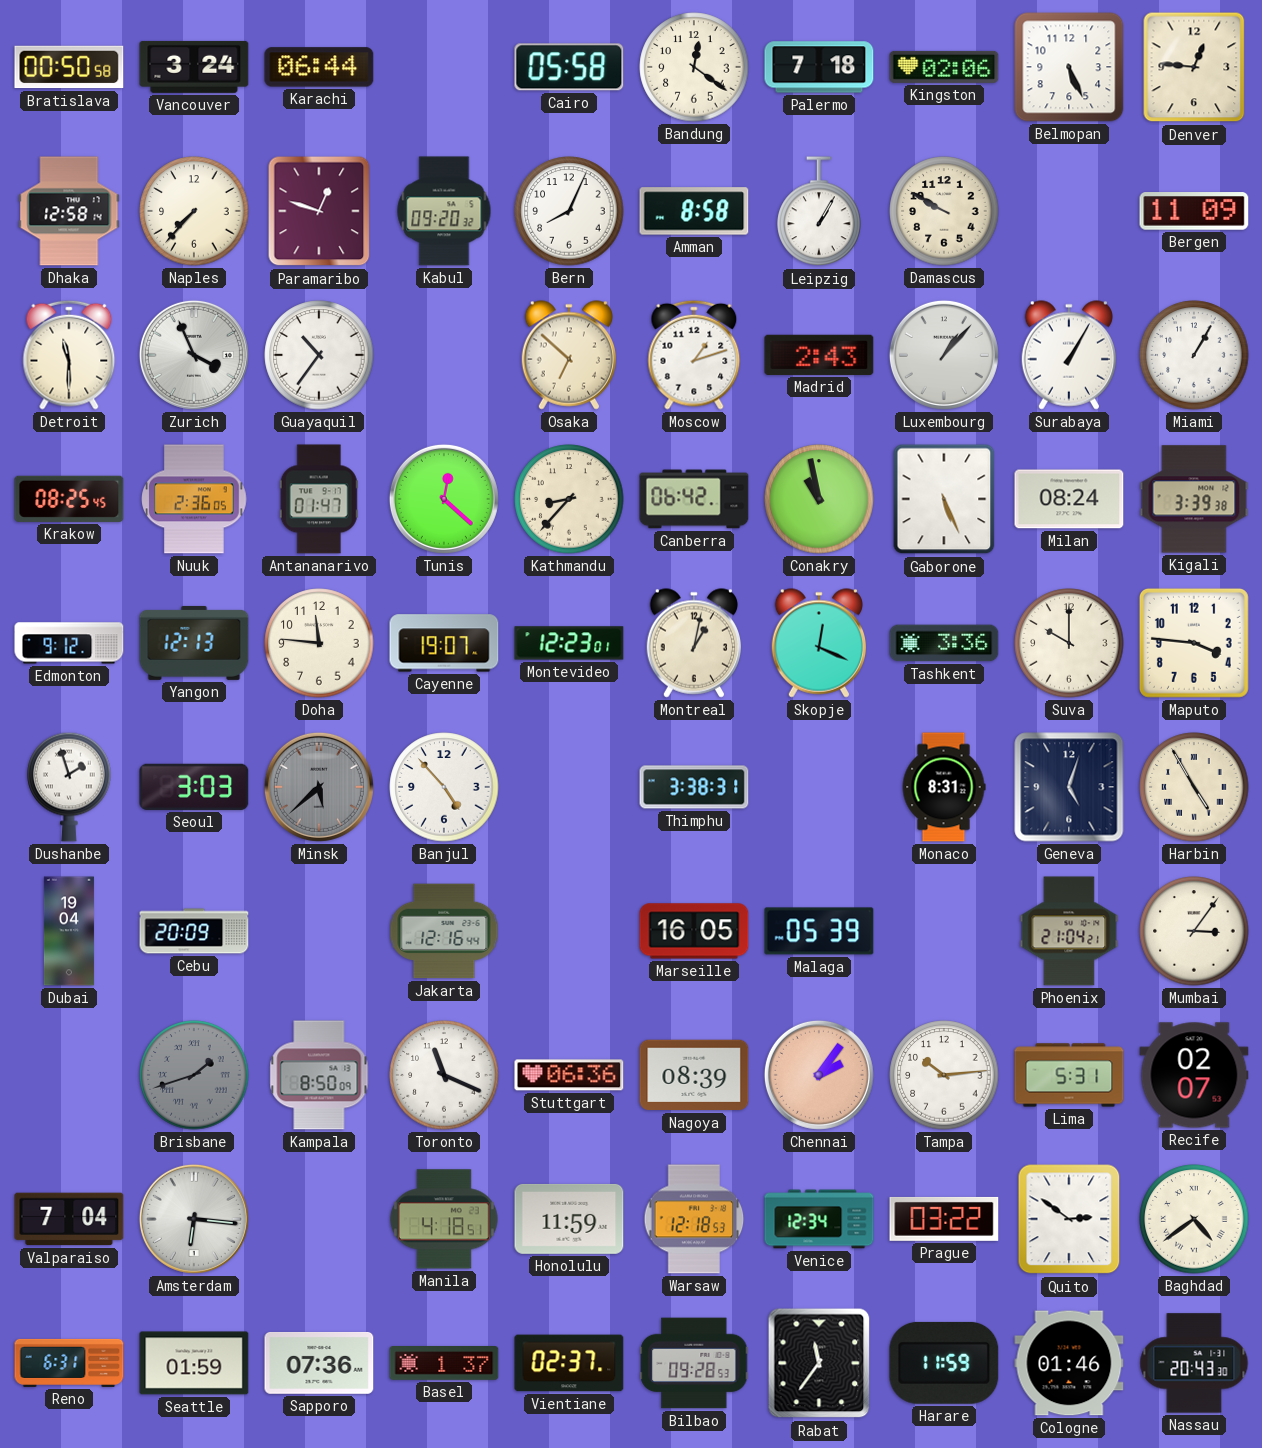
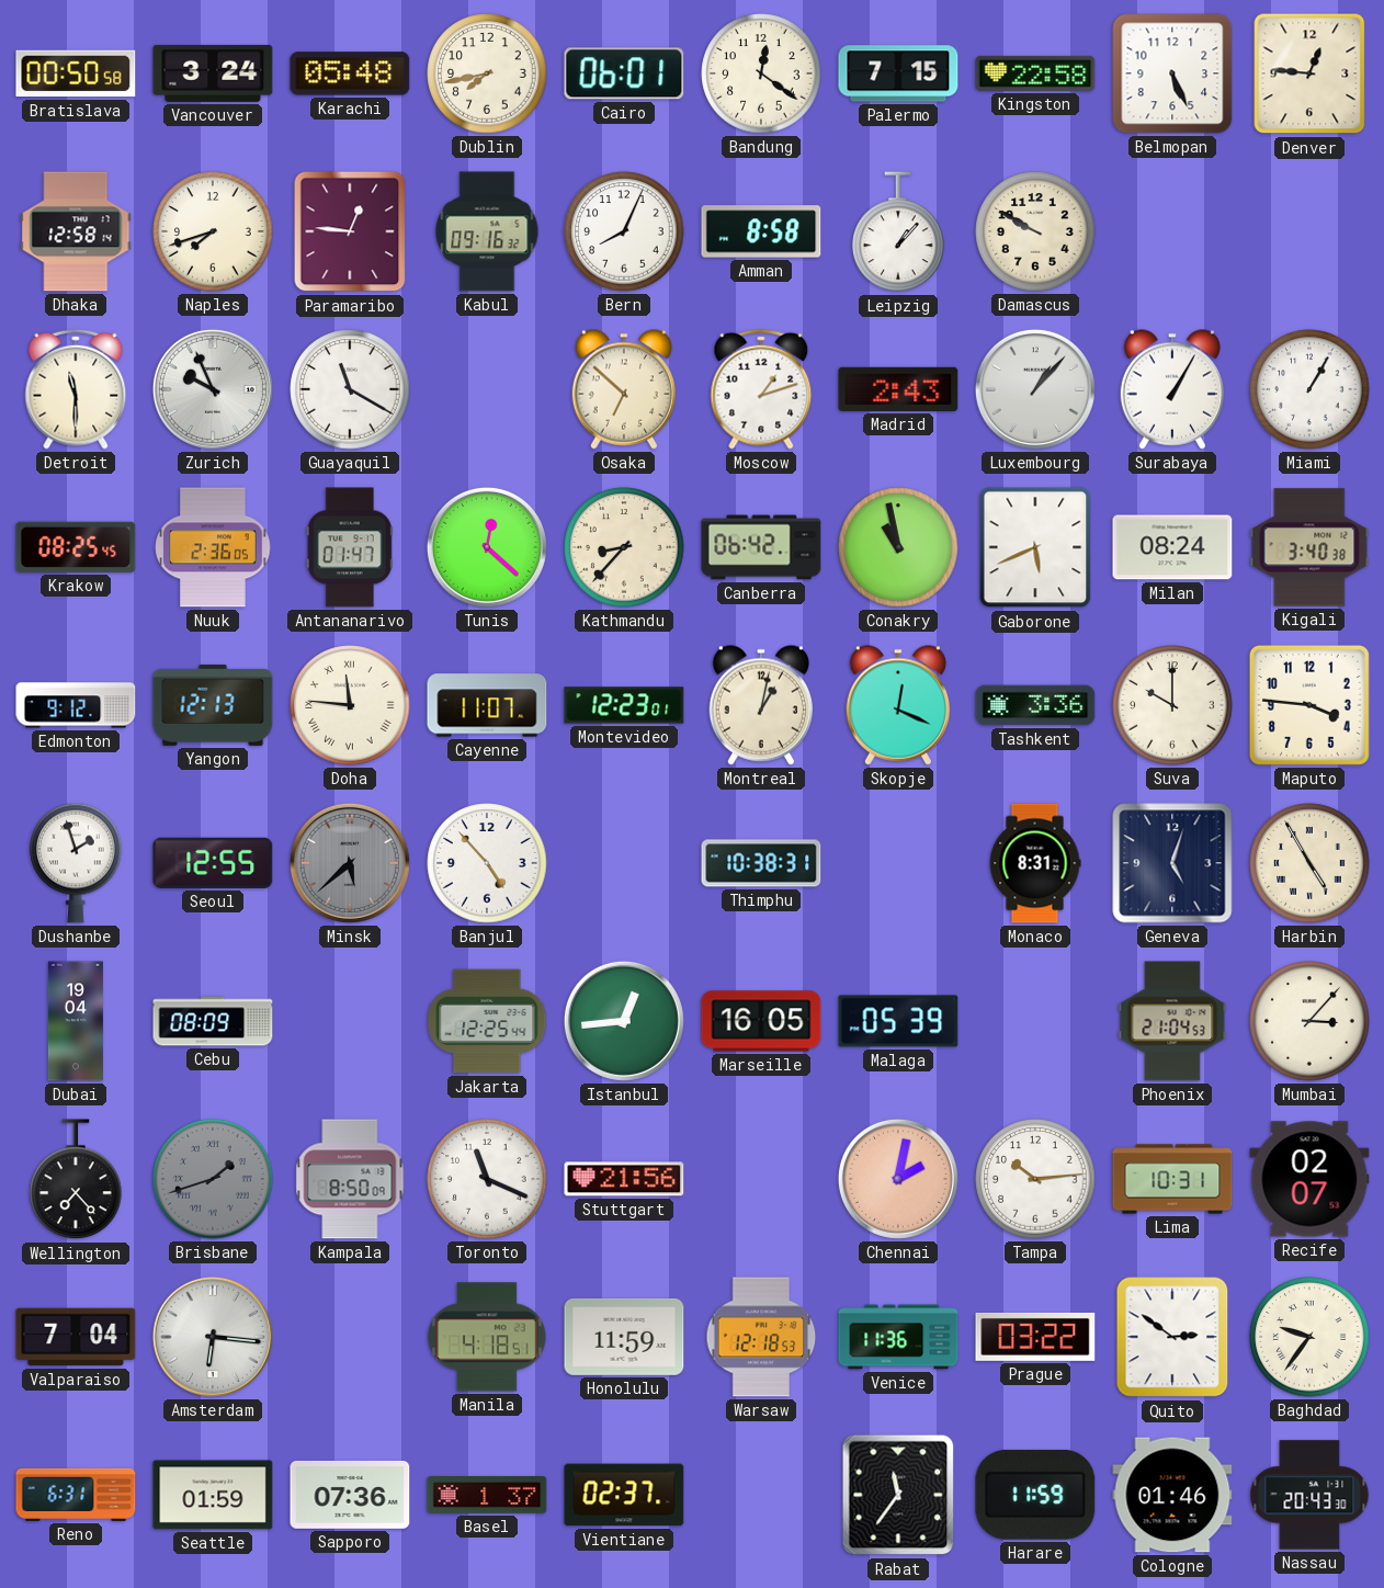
Karachi: 06:44 -> 05:48 (350, 73)
Dublin: none -> 7:43 (487, 73)
Cairo: 05:58 -> 06:01 (624, 73)
Palermo: 7:18 -> 7:15 (898, 73)
Kingston: 02:06 -> 22:58 (1035, 73)
Naples: 7:37 -> 7:42 (213, 231)
Paramaribo: 12:48 -> 12:46 (350, 231)
Kabul: 09:20 -> 09:16 (487, 231)
Leipzig: 1:05 -> 1:07 (898, 232)
Bergen: 11:09 -> none (1194, 211)
Zurich: 3:56 -> 9:56 (213, 389)
Guayaquil: 10:36 -> 11:20 (350, 389)
Gaborone: 5:26 -> 5:41 (1035, 547)
Kigali: 3:39 -> 3:40 (1309, 547)
Doha numerals: Arabic -> Roman (350, 705)
Cayenne: 19:07 -> 11:07 (487, 705)
Seoul: 3:03 -> 12:55 (213, 863)
Thimphu: 3:38 -> 10:38 (761, 863)
Cebu: 20:09 -> 08:09 (213, 1021)
Jakarta: 12:16 -> 12:25 (487, 1021)
Istanbul: none -> 12:44 (624, 1021)
Phoenix: 21:04:21 -> 21:04:53 (1172, 1021)
Mumbai: 3:06 -> 3:07 (1309, 1021)
Wellington: none -> 7:23 (76, 1180)
Stuttgart: 06:36 -> 21:56 (624, 1179)
Nagoya: 08:39 -> none (694, 1075)
Chennai: 2:06 -> 2:02 (898, 1179)
Lima: 5:31 -> 10:31 (1172, 1179)
Venice: 12:34 -> 11:36 (898, 1337)
Baghdad: 4:39 -> 9:36 (1309, 1337)
Bilbao: 09:28 -> none (694, 1363)
